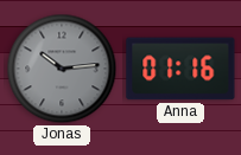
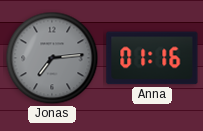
Jonas: 10:14 -> 7:14 (52, 58)
